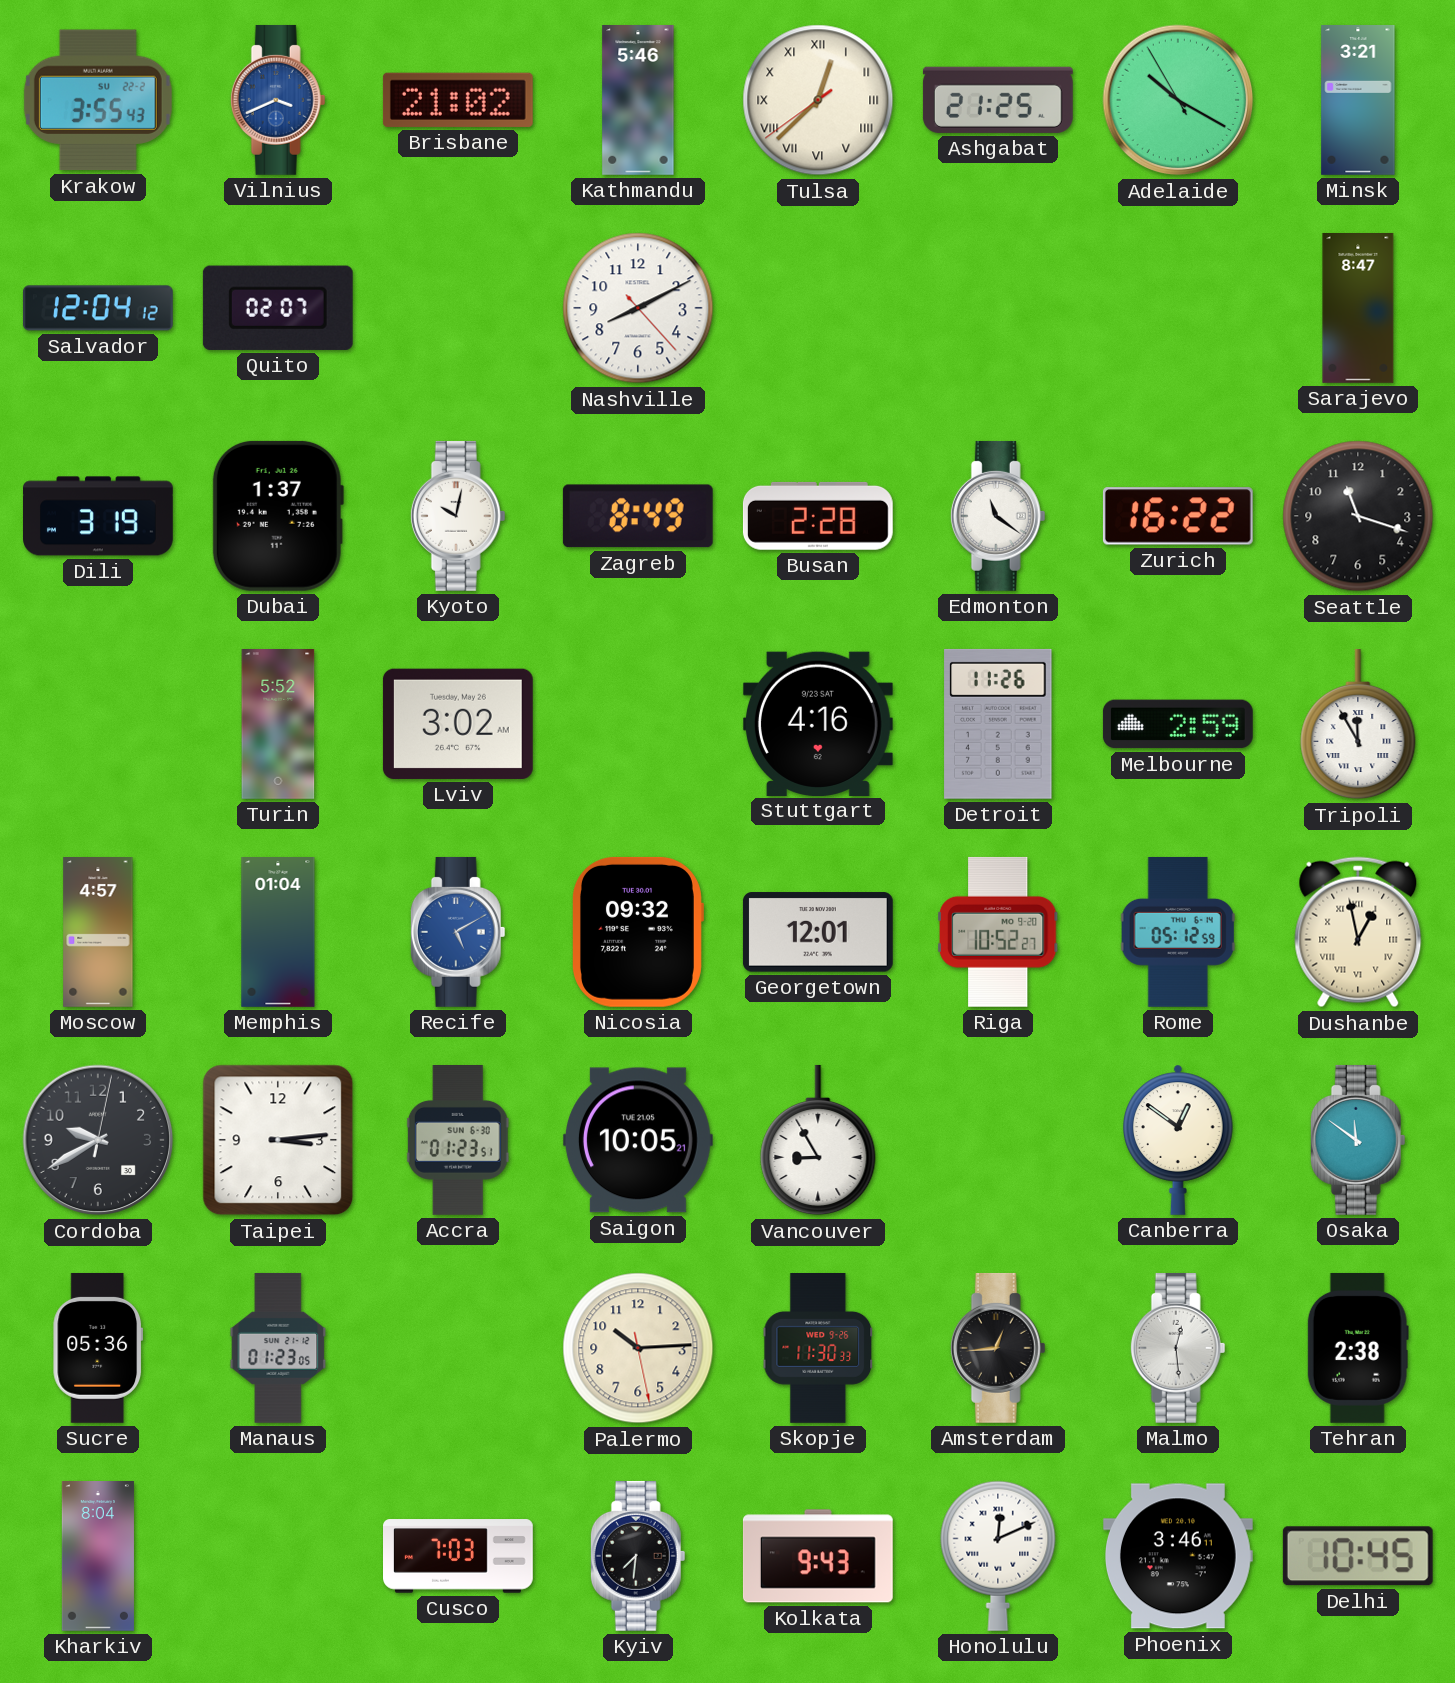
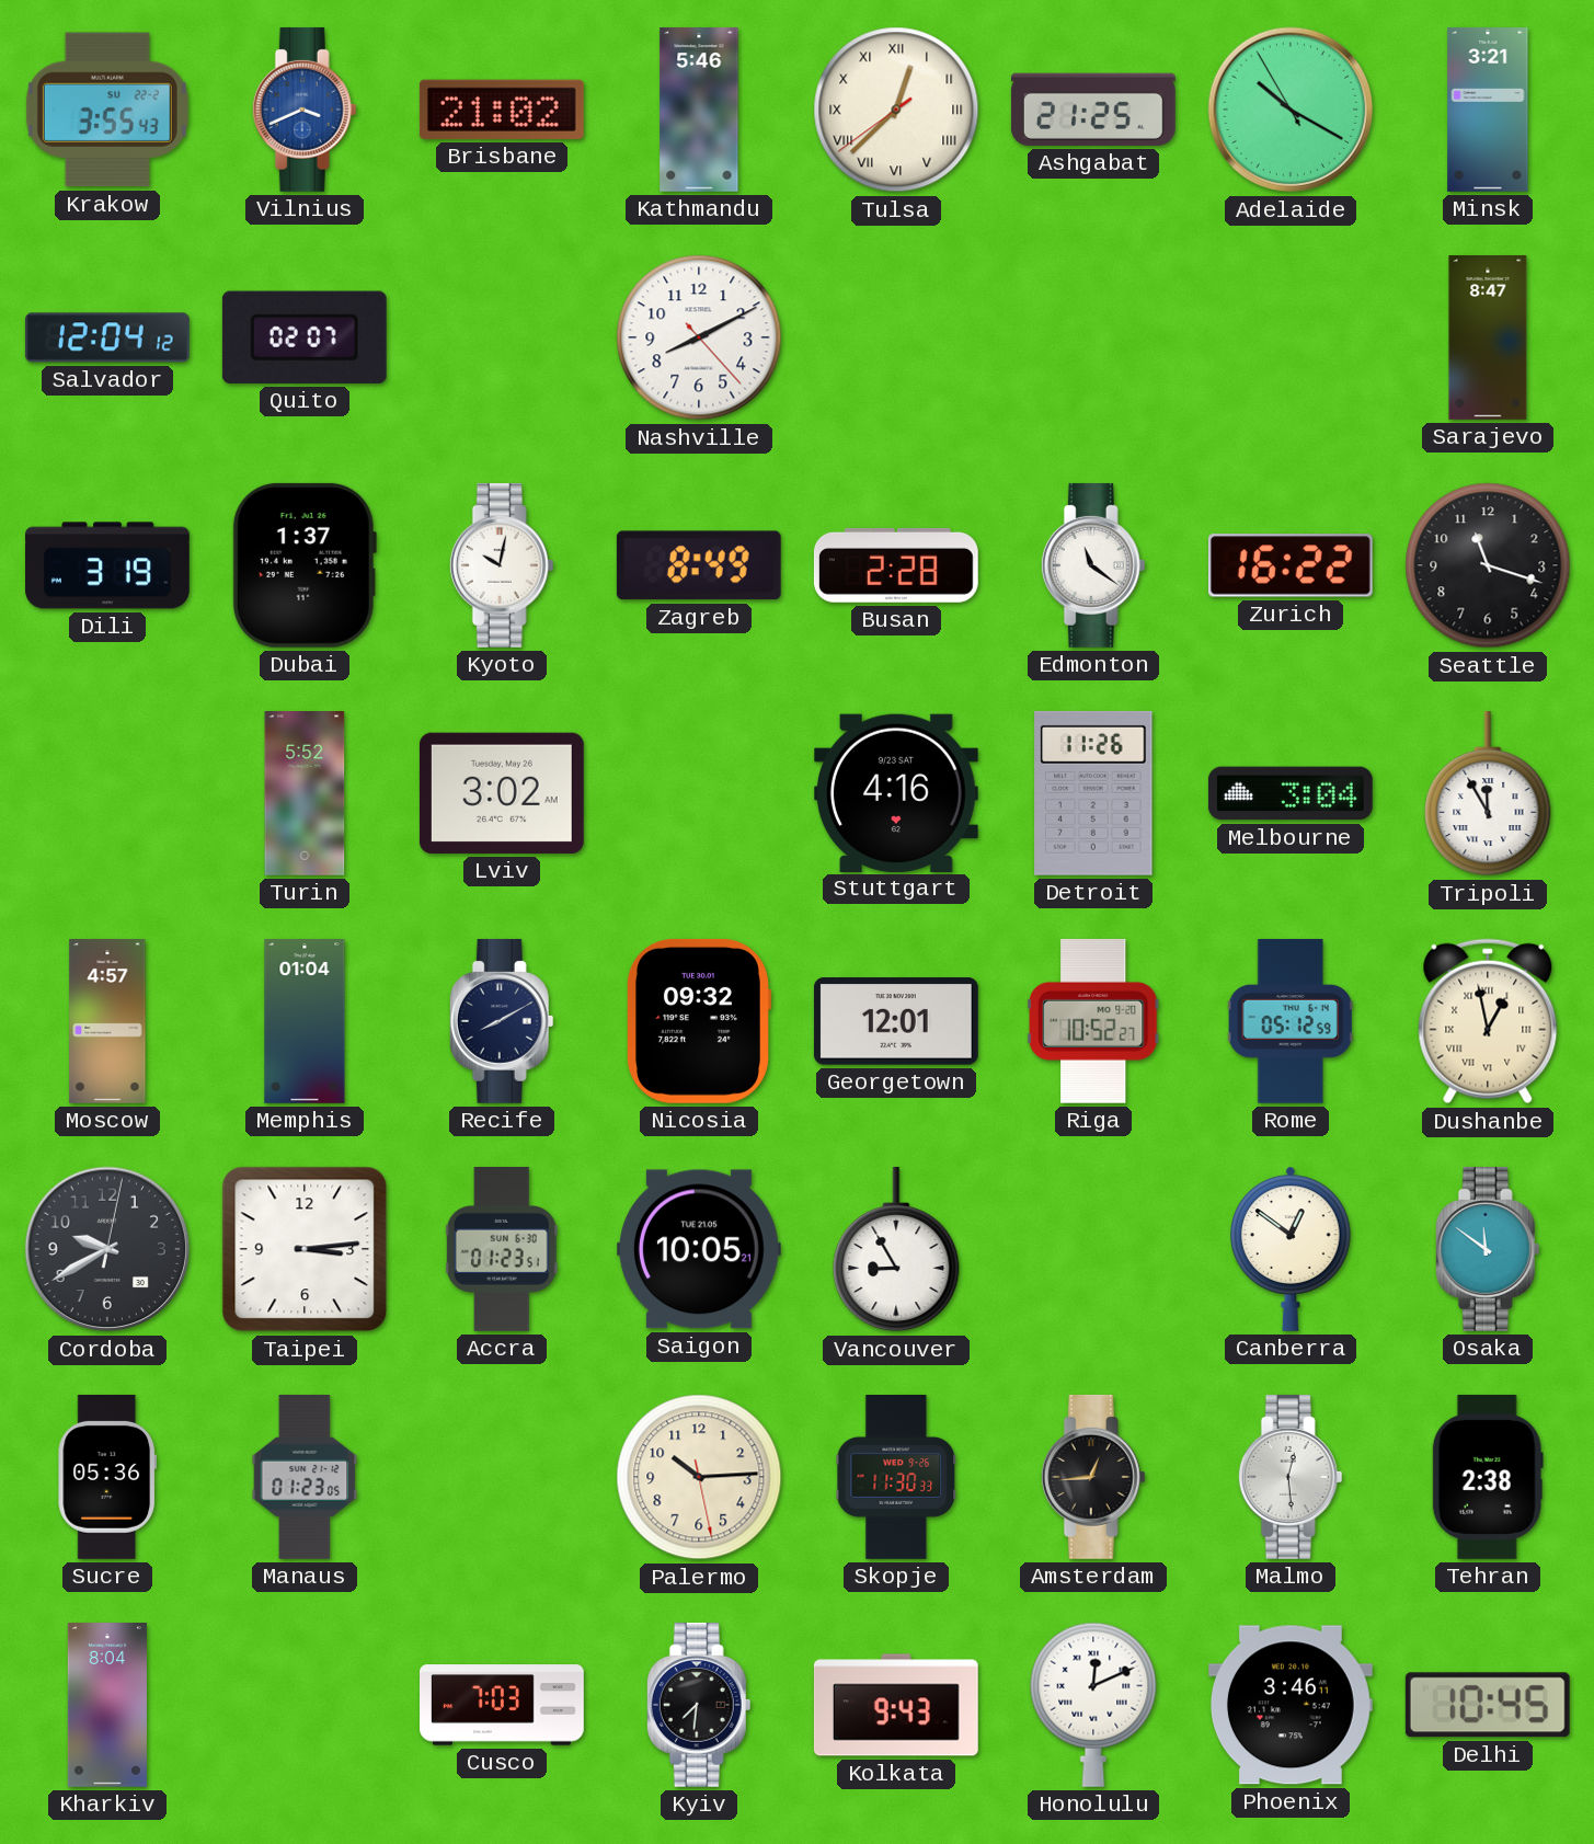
Melbourne: 2:59 -> 3:04 (1291, 793)
Recife: 5:10 -> 8:10 (502, 1021)
Recife dial: blue -> navy (502, 1021)
